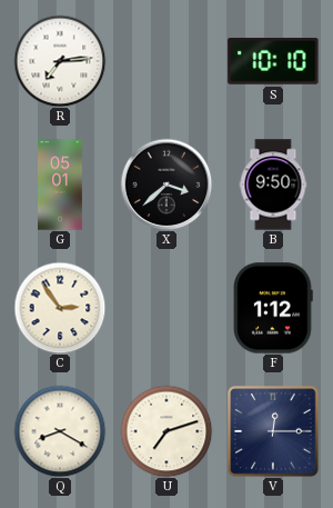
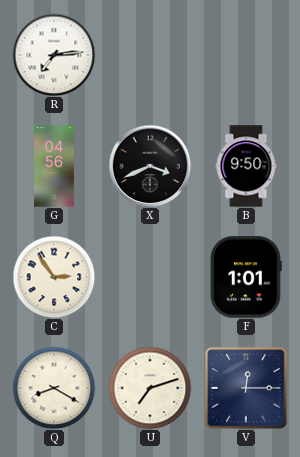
S: 10:10 -> none (273, 61)
G: 05:01 -> 04:56 (55, 166)
X: 3:38 -> 3:41 (150, 166)
F: 1:12 -> 1:01 (247, 277)
